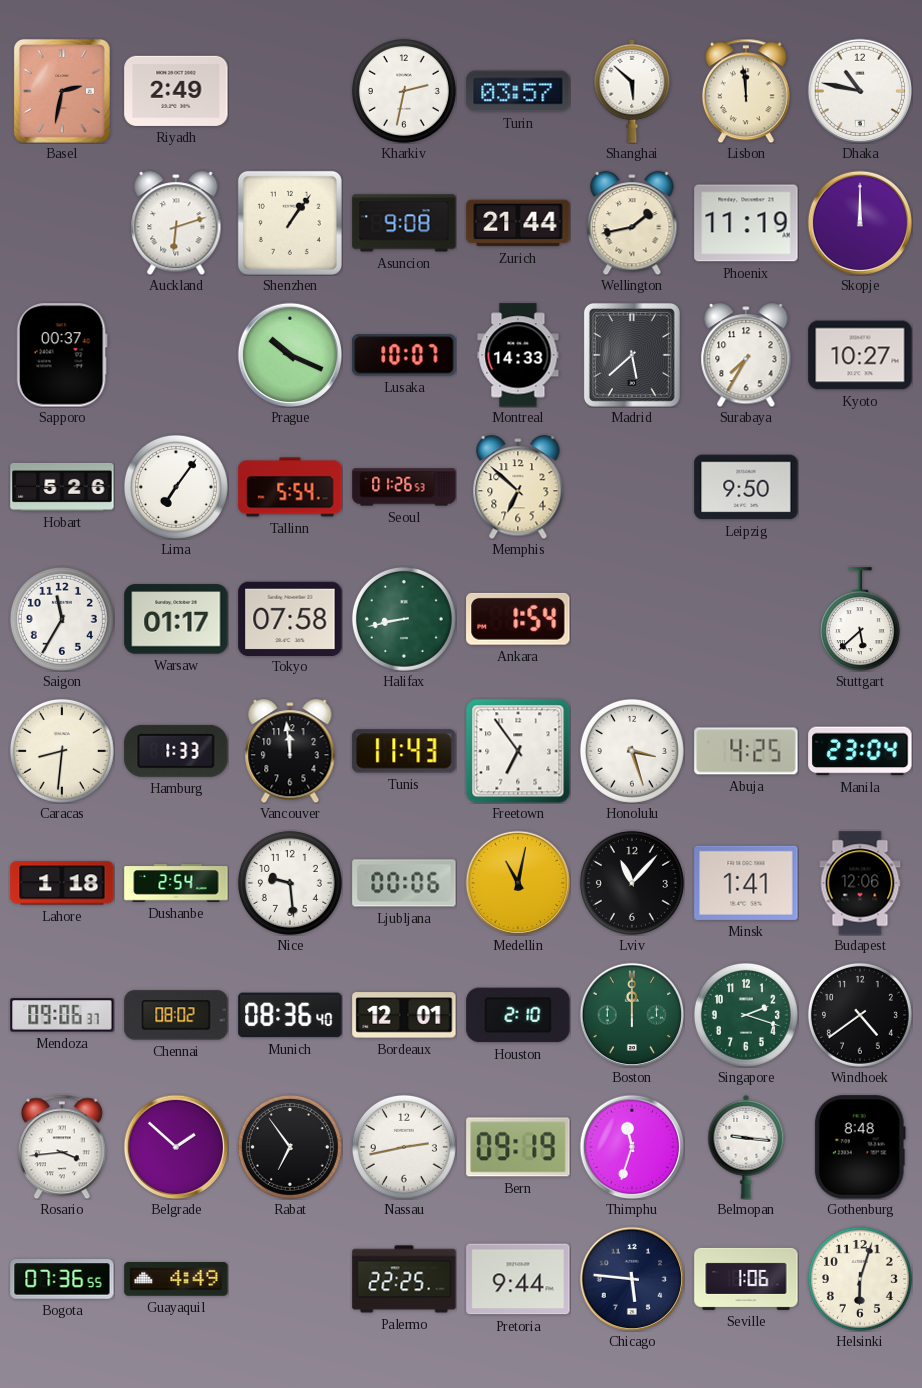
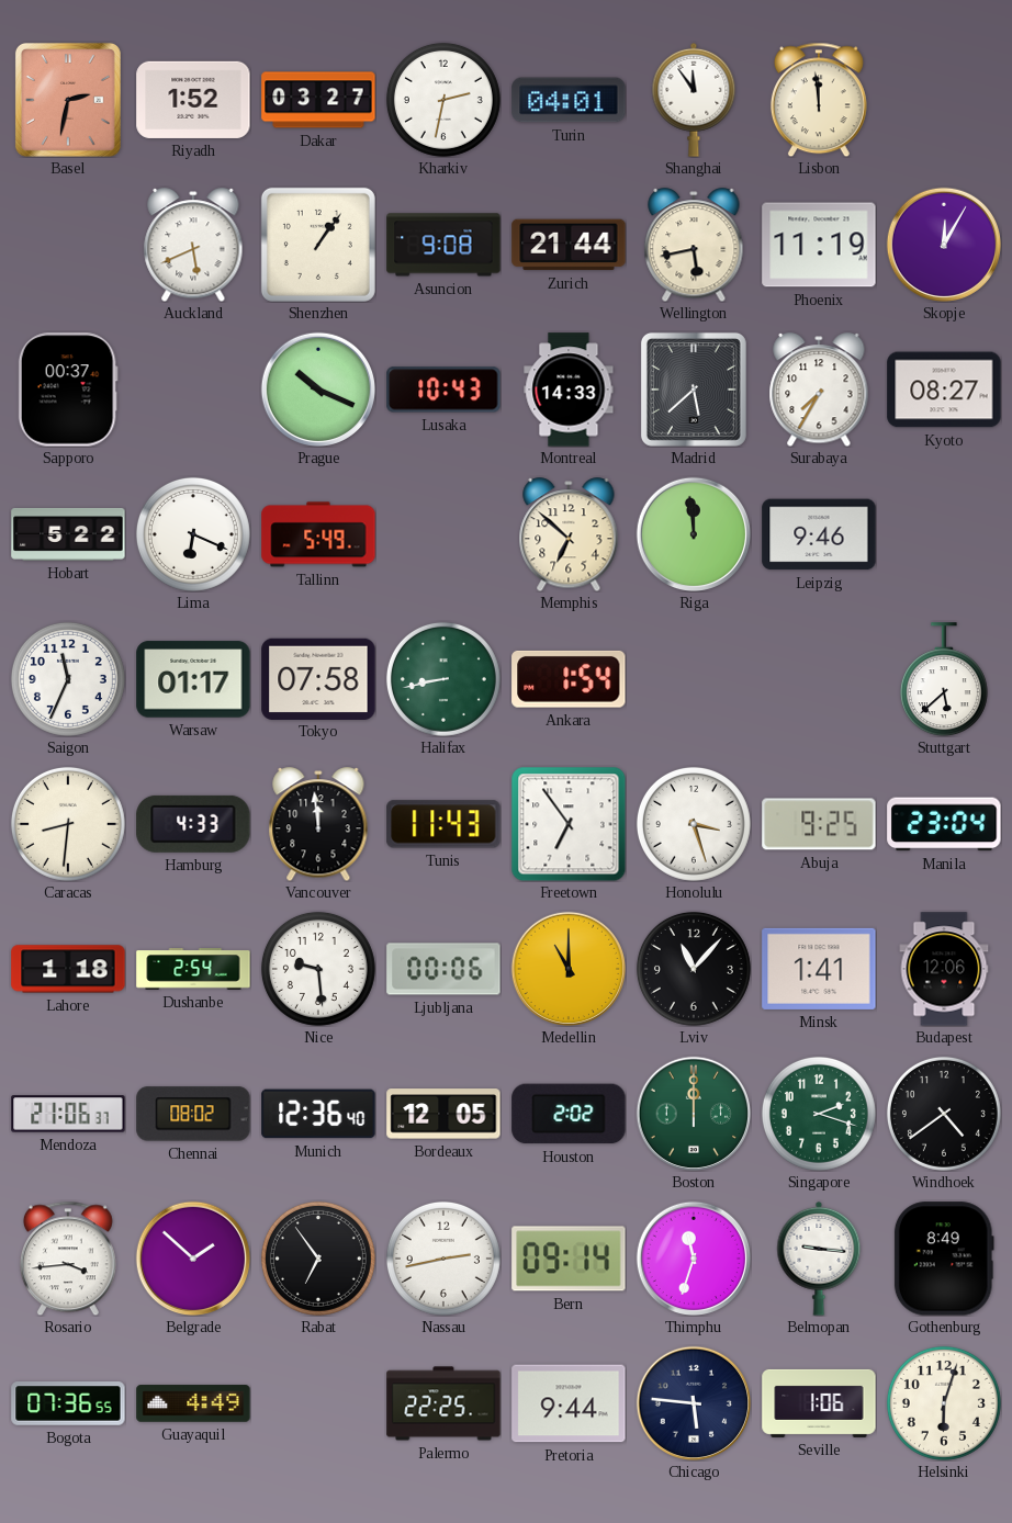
Riyadh: 2:49 -> 1:52 (193, 100)
Dakar: none -> 03:27 (318, 100)
Turin: 03:57 -> 04:01 (569, 100)
Shanghai: 5:52 -> 11:54 (694, 100)
Dhaka: 10:47 -> none (859, 90)
Auckland: 6:12 -> 5:41 (193, 245)
Wellington: 1:43 -> 5:43 (694, 245)
Skopje: 12:00 -> 12:05 (943, 244)
Lusaka: 10:07 -> 10:43 (443, 390)
Kyoto: 10:27 -> 08:27 (944, 390)
Hobart: 5:26 -> 5:22 (68, 534)
Lima: 7:06 -> 6:19 (193, 534)
Tallinn: 5:54 -> 5:49 (318, 534)
Seoul: 01:26 -> none (404, 487)
Riga: none -> 11:59 (693, 533)
Leipzig: 9:50 -> 9:46 (819, 534)
Saigon: 11:35 -> 11:34 (68, 679)
Hamburg: 1:33 -> 4:33 (193, 824)
Abuja: 4:25 -> 9:25 (819, 824)
Medellin: 11:02 -> 11:00 (567, 968)
Mendoza: 09:06 -> 21:06 (68, 1114)
Munich: 08:36 -> 12:36 (318, 1114)
Bordeaux: 12:01 -> 12:05 (443, 1114)
Houston: 2:10 -> 2:02 (569, 1114)
Bern: 09:19 -> 09:14 (569, 1259)
Gothenburg: 8:48 -> 8:49 (944, 1259)
